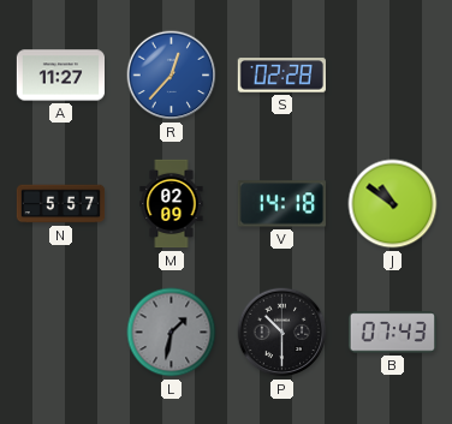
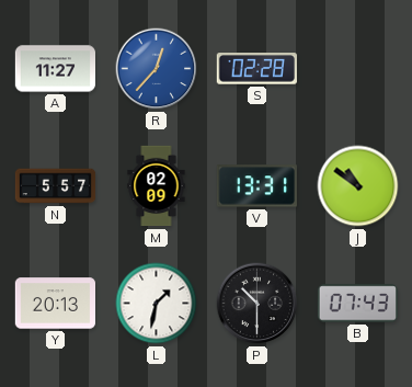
V: 14:18 -> 13:31 (256, 186)
Y: none -> 20:13 (55, 304)
L dial: grey -> white (157, 304)
